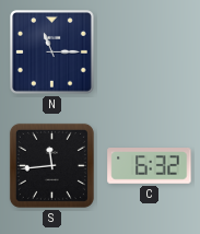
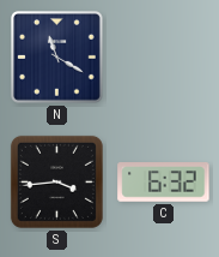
N: 11:15 -> 11:20 (57, 58)
S: 11:44 -> 3:44 (56, 181)
